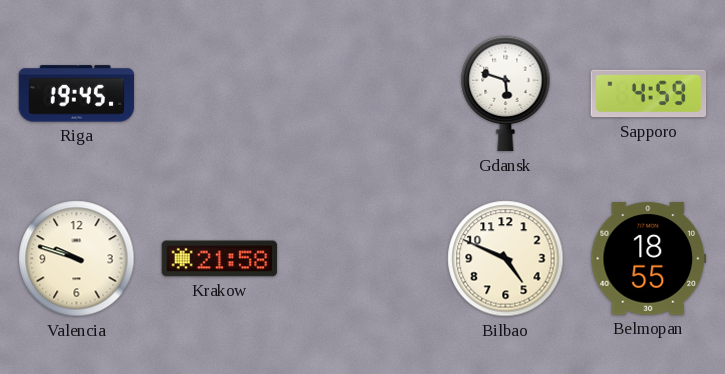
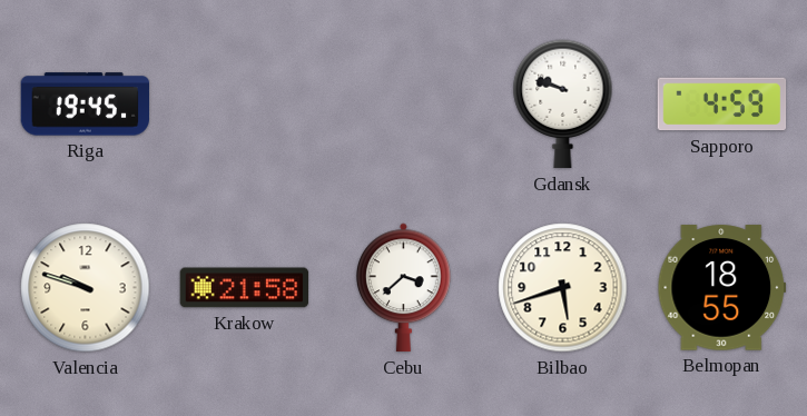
Gdansk: 5:48 -> 9:48 (563, 105)
Cebu: none -> 3:38 (404, 288)
Bilbao: 4:49 -> 5:42 (563, 288)
